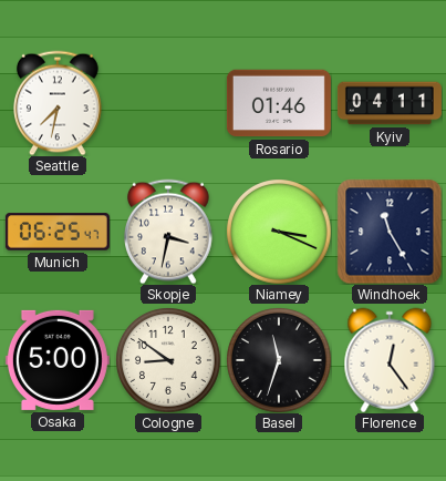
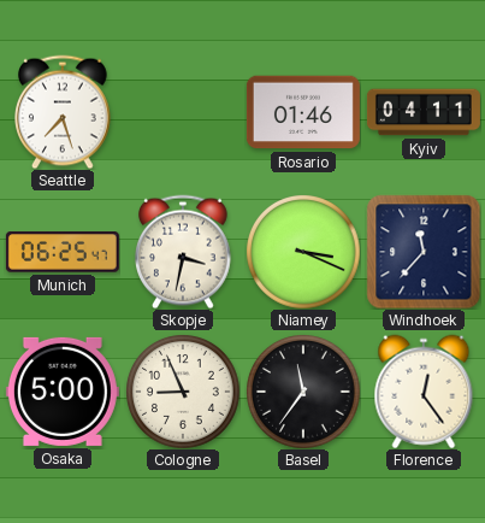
Seattle: 7:32 -> 7:27 (64, 112)
Windhoek: 11:25 -> 11:37 (424, 252)
Cologne: 8:51 -> 8:56 (183, 392)
Basel: 11:33 -> 11:36 (303, 392)
